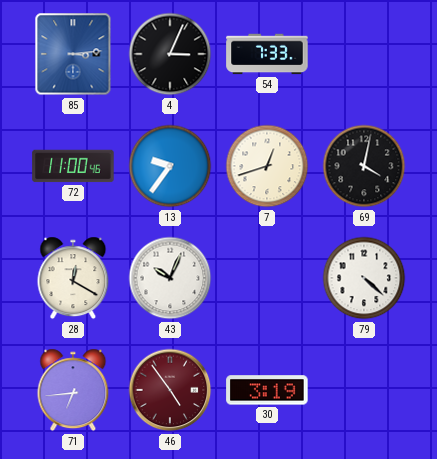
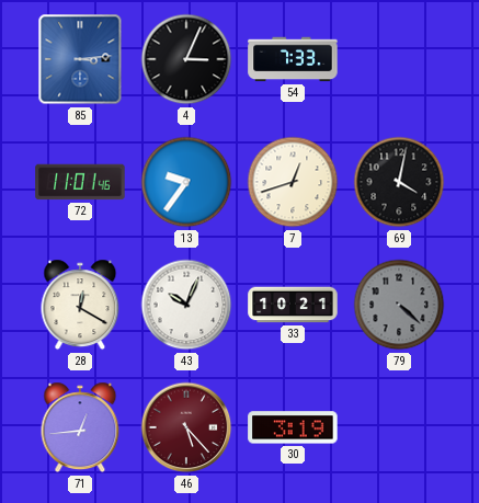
72: 11:00 -> 11:01 (80, 182)
33: none -> 10:21 (293, 305)
79 dial: white -> grey (399, 305)
71: 6:44 -> 12:44 (80, 427)
46: 4:54 -> 5:23 (186, 427)
